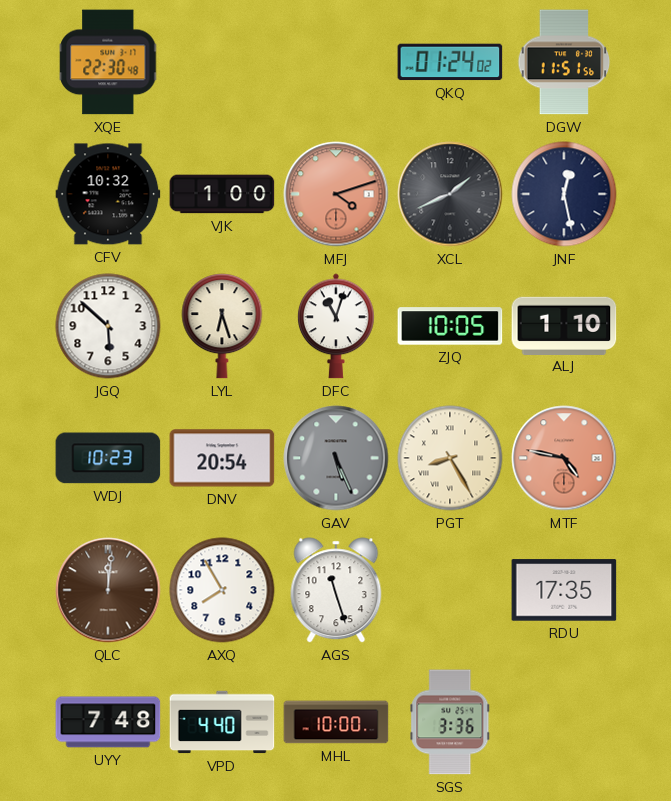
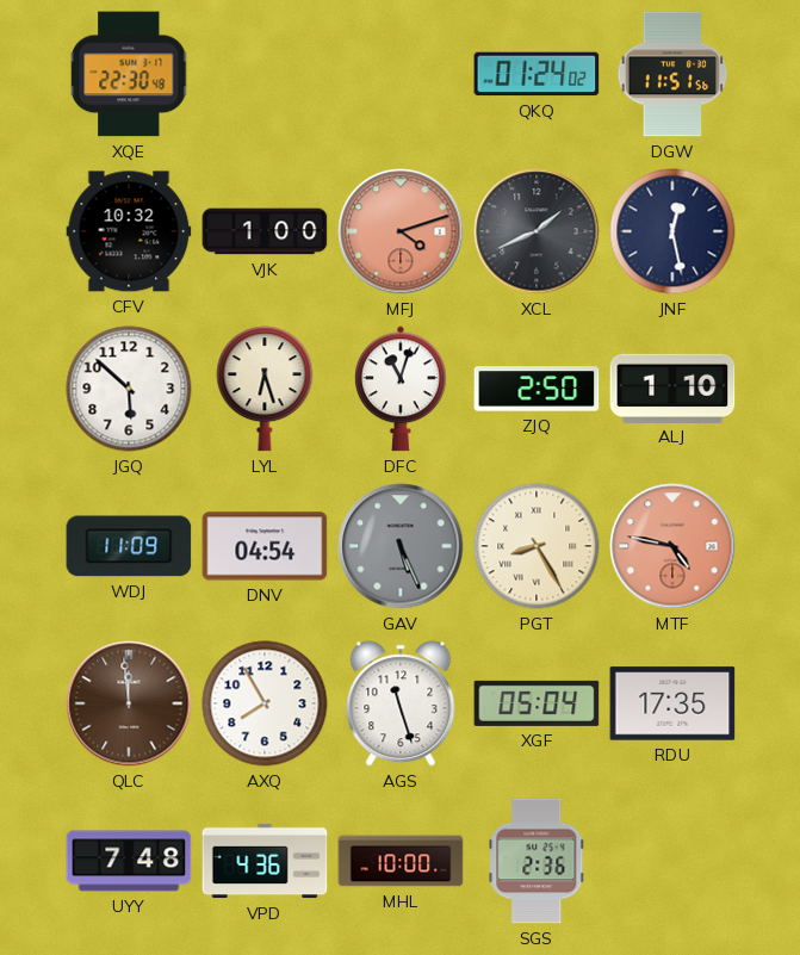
ZJQ: 10:05 -> 2:50 (537, 389)
WDJ: 10:23 -> 11:09 (129, 546)
DNV: 20:54 -> 04:54 (265, 546)
QLC: 12:01 -> 11:59 (129, 703)
XGF: none -> 05:04 (537, 703)
VPD: 4:40 -> 4:36 (265, 861)
SGS: 3:36 -> 2:36 (537, 861)
